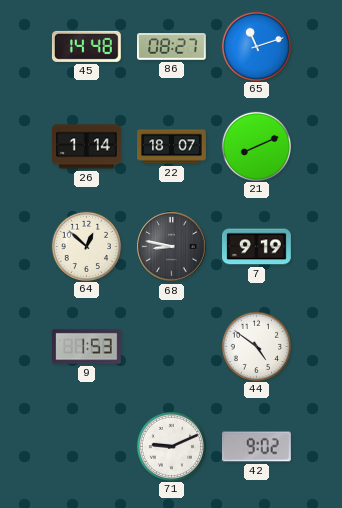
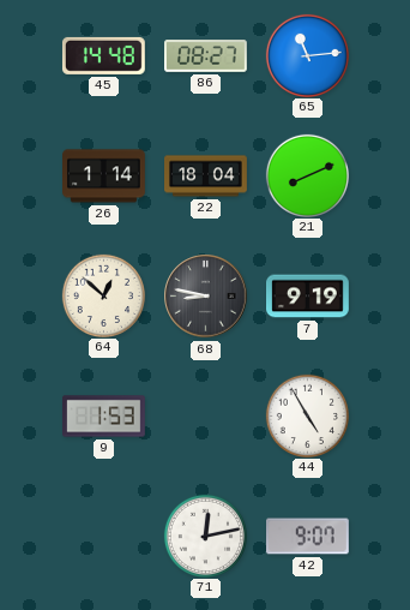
65: 11:12 -> 11:14 (307, 55)
22: 18:07 -> 18:04 (206, 177)
44: 4:51 -> 4:55 (307, 415)
71: 9:11 -> 12:13 (205, 536)
42: 9:02 -> 9:07 (308, 537)
